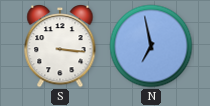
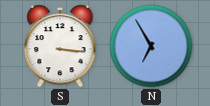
N: 6:58 -> 6:55 (151, 46)
